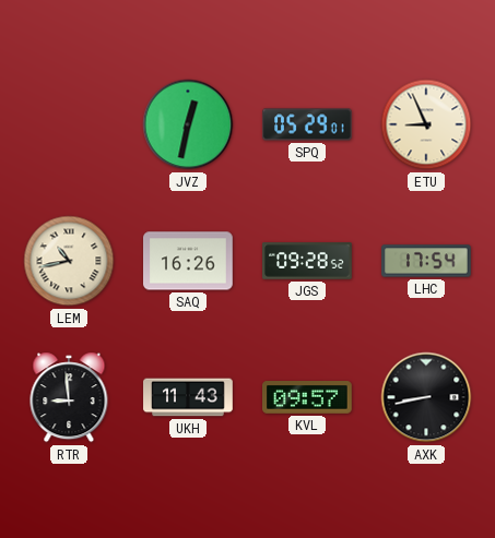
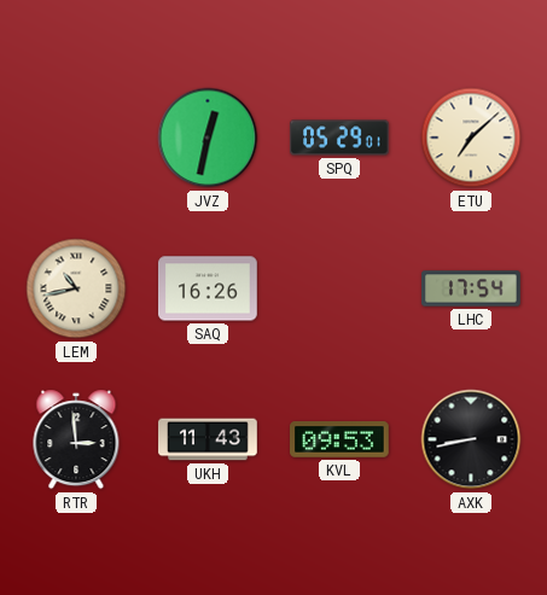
ETU: 8:56 -> 7:08 (471, 138)
JGS: 09:28 -> none (307, 261)
RTR: 8:59 -> 2:59 (76, 439)
KVL: 09:57 -> 09:53 (341, 441)
